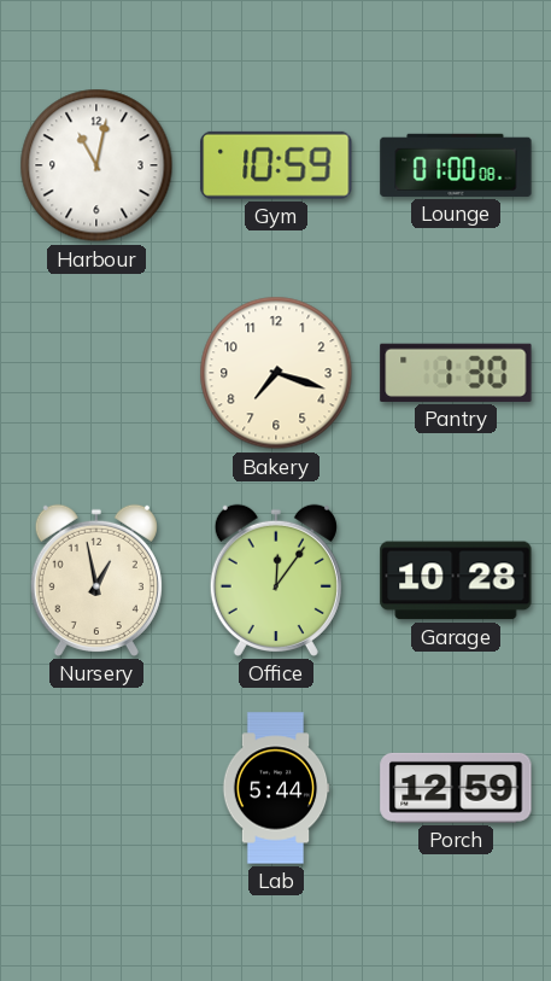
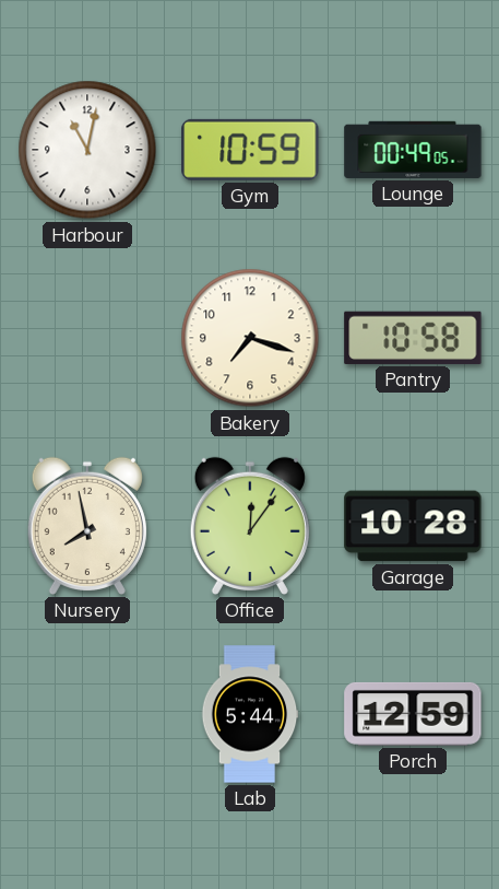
Lounge: 01:00 -> 00:49 (413, 150)
Pantry: 1:30 -> 10:58 (413, 338)
Nursery: 12:58 -> 7:58 (87, 526)
